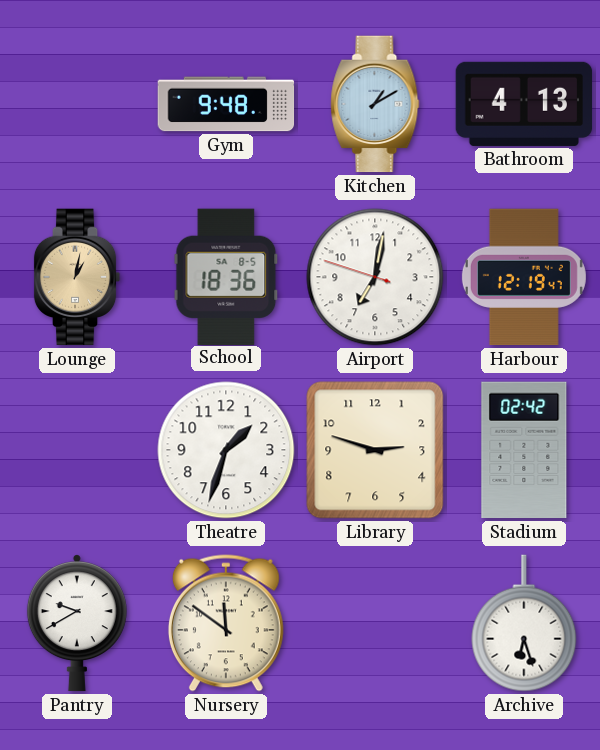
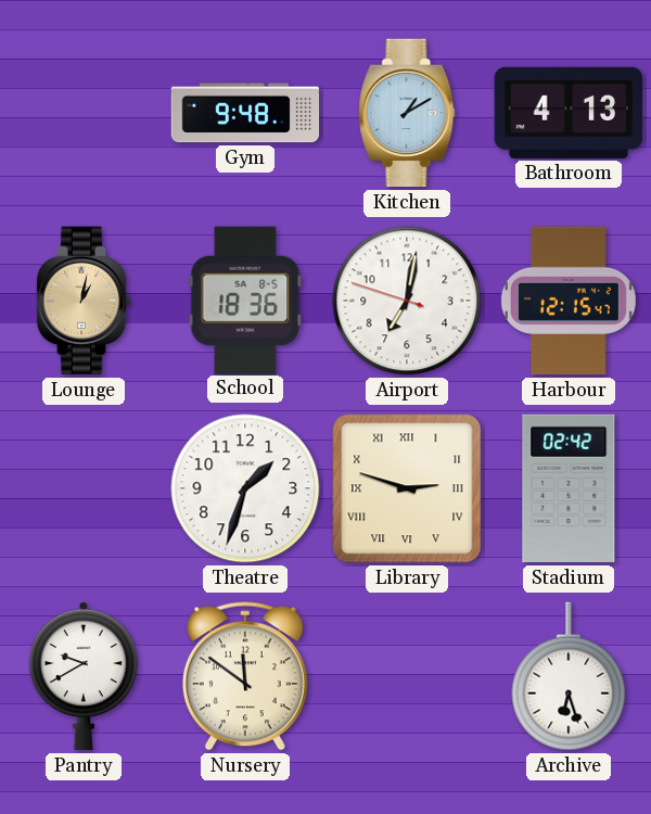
Harbour: 12:19 -> 12:15 (569, 301)
Library numerals: Arabic -> Roman (407, 488)
